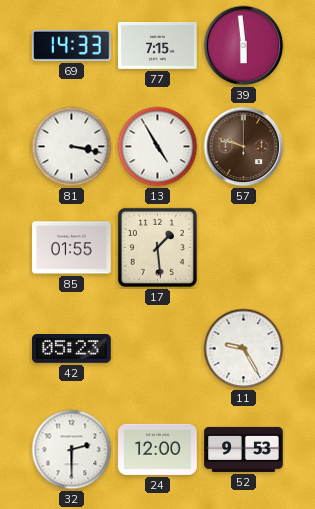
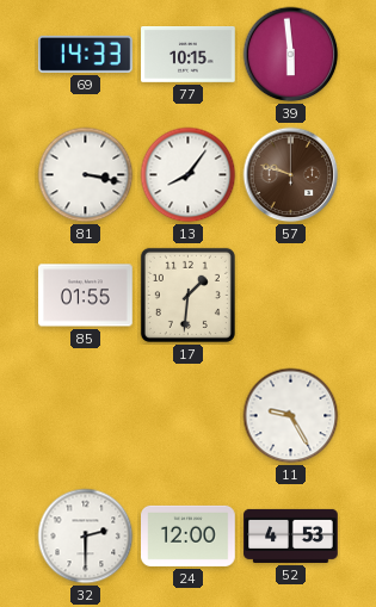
77: 7:15 -> 10:15 (189, 55)
13: 4:55 -> 8:06 (189, 175)
17: 1:29 -> 1:31 (187, 295)
42: 05:23 -> none (72, 349)
52: 9:53 -> 4:53 (291, 535)
